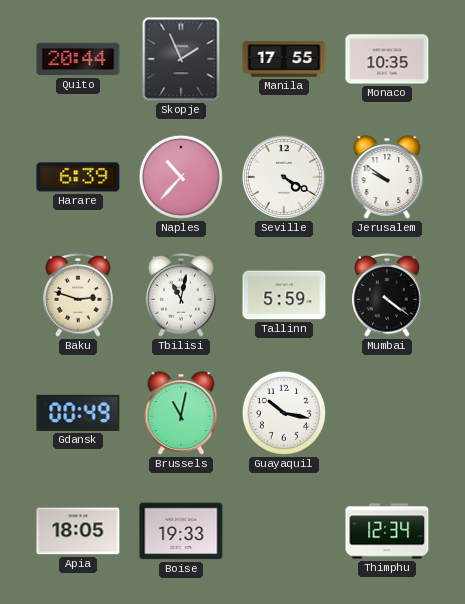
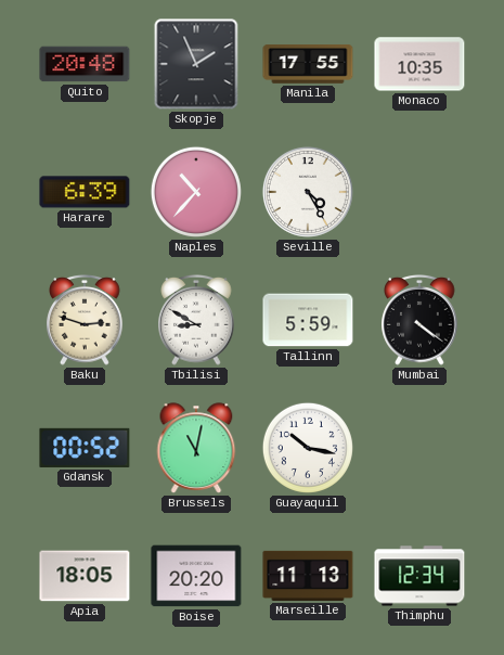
Quito: 20:44 -> 20:48 (85, 64)
Seville: 4:20 -> 4:25 (308, 192)
Jerusalem: 9:51 -> none (387, 177)
Tbilisi: 11:02 -> 8:50 (196, 321)
Gdansk: 00:49 -> 00:52 (85, 448)
Boise: 19:33 -> 20:20 (196, 576)
Marseille: none -> 11:13 (308, 576)
